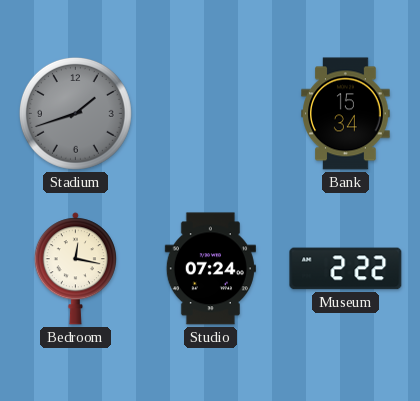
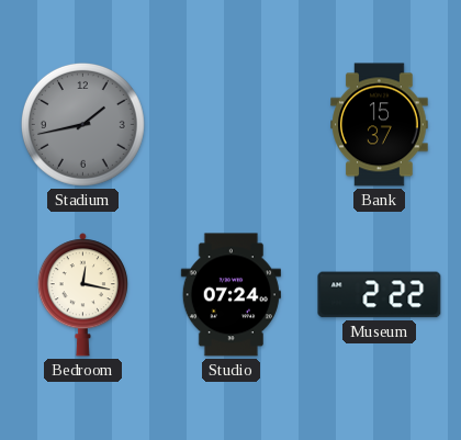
Stadium: 1:42 -> 1:43 (82, 124)
Bank: 15:34 -> 15:37 (380, 125)
